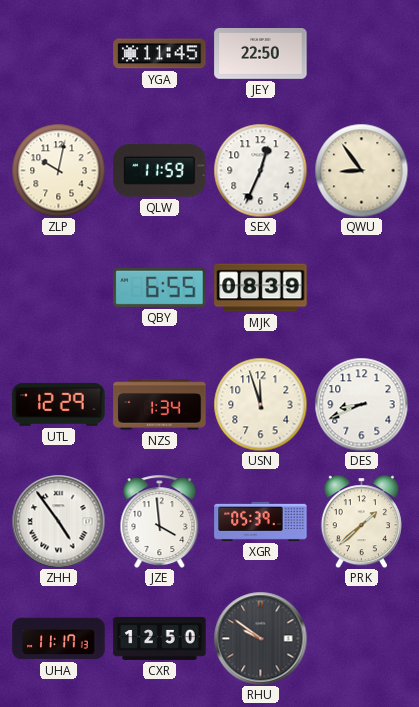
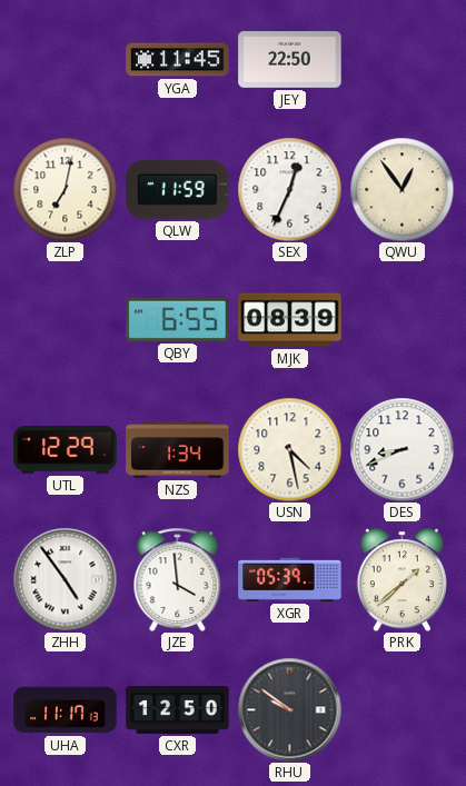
ZLP: 10:02 -> 7:02 (65, 189)
QWU: 8:54 -> 12:54 (401, 189)
USN: 11:57 -> 4:28 (289, 449)
